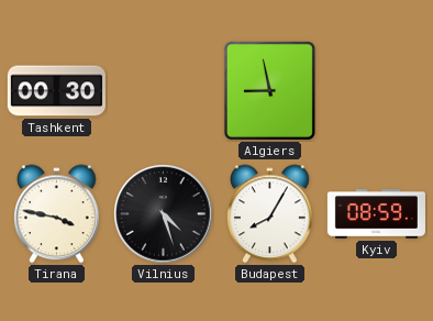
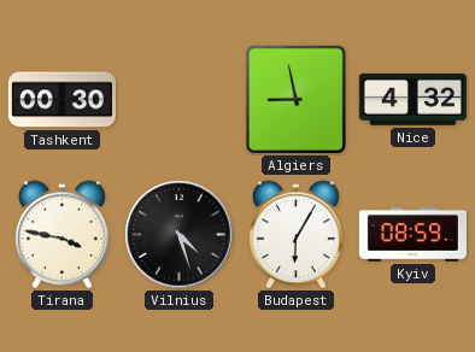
Nice: none -> 4:32 (412, 100)
Budapest: 8:05 -> 6:05 (297, 235)
